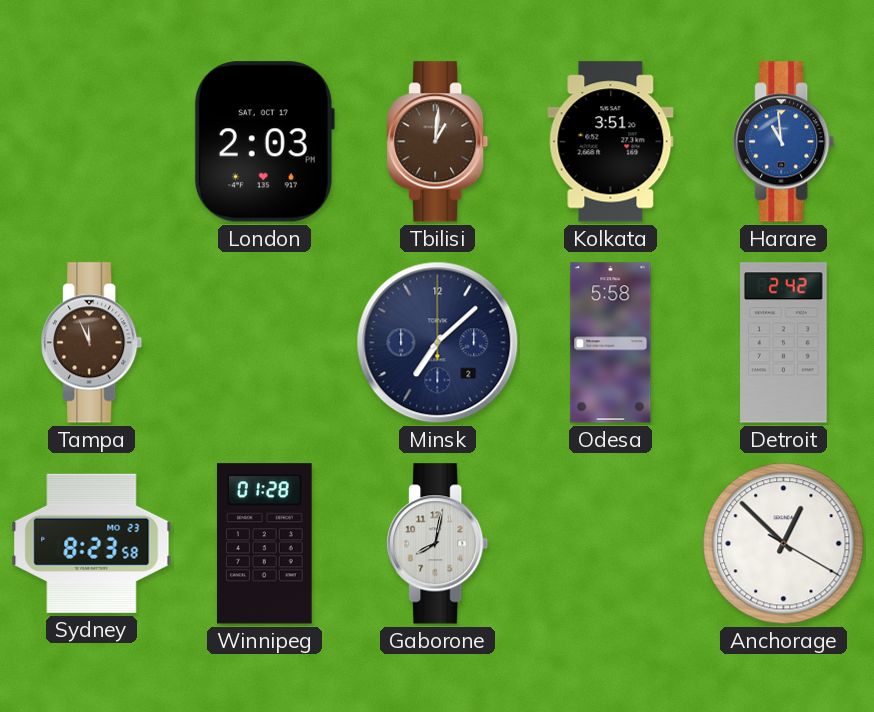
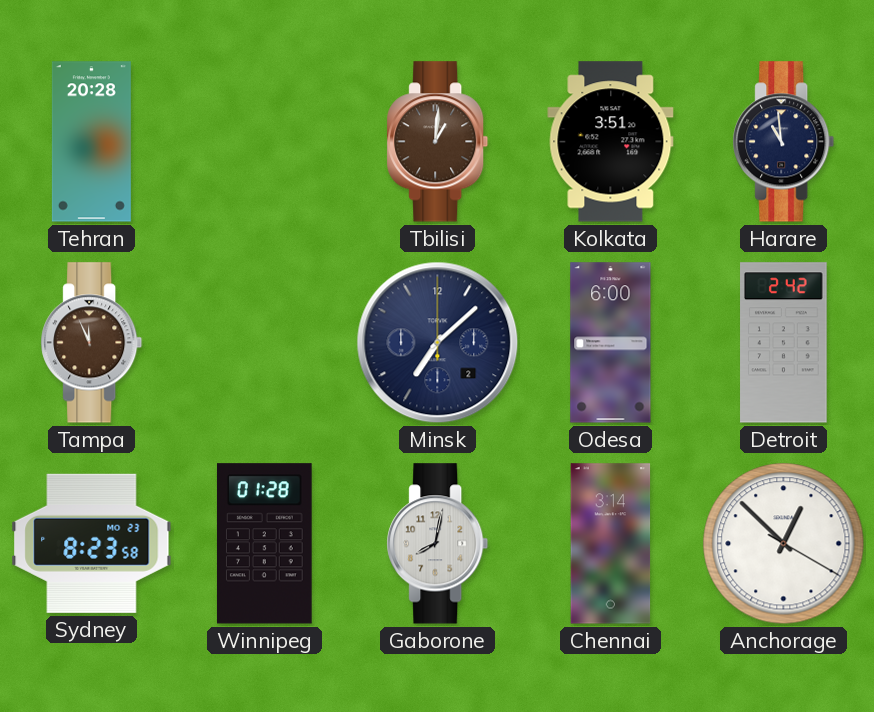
Tehran: none -> 20:28 (91, 142)
London: 2:03 -> none (264, 142)
Harare dial: blue -> navy (784, 142)
Odesa: 5:58 -> 6:00 (611, 343)
Chennai: none -> 3:14 (611, 544)
